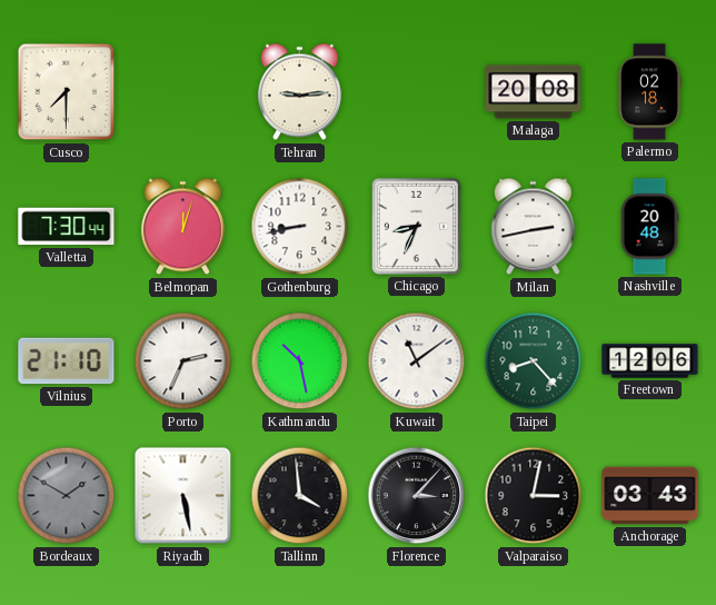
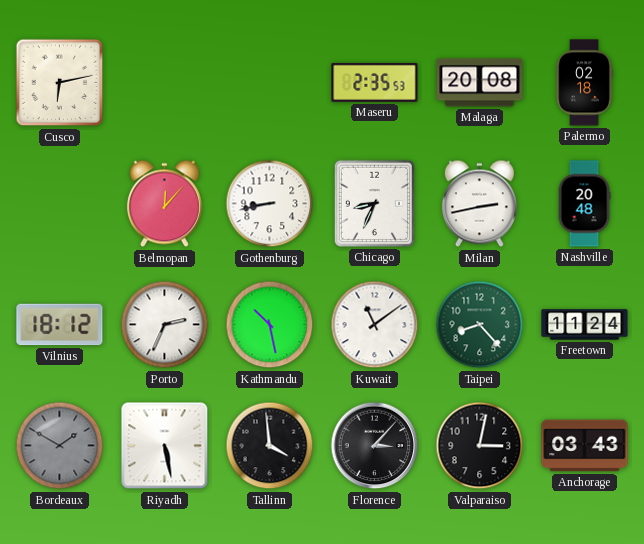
Cusco: 7:30 -> 6:13 (60, 83)
Tehran: 9:14 -> none (299, 92)
Maseru: none -> 2:35 (375, 82)
Valletta: 7:30 -> none (67, 227)
Belmopan: 12:03 -> 12:07 (164, 204)
Vilnius: 21:10 -> 18:12 (60, 325)
Freetown: 12:06 -> 11:24 (585, 325)
